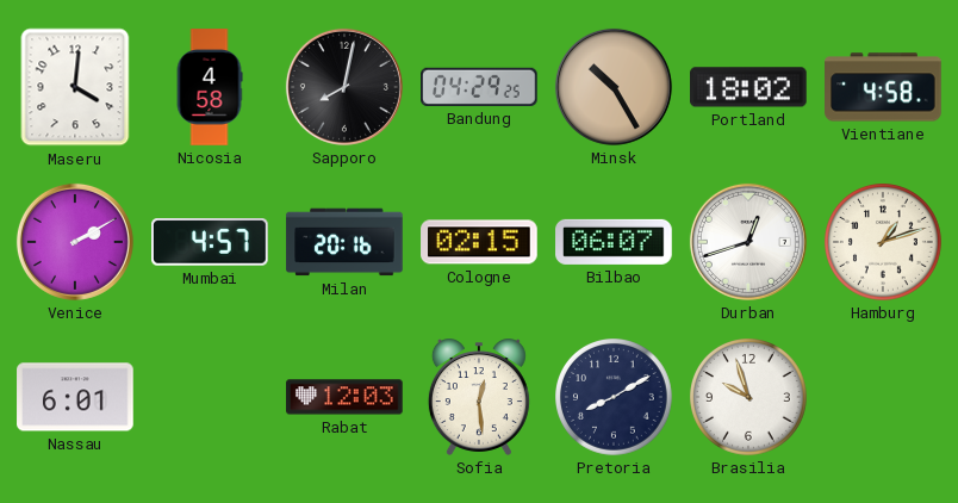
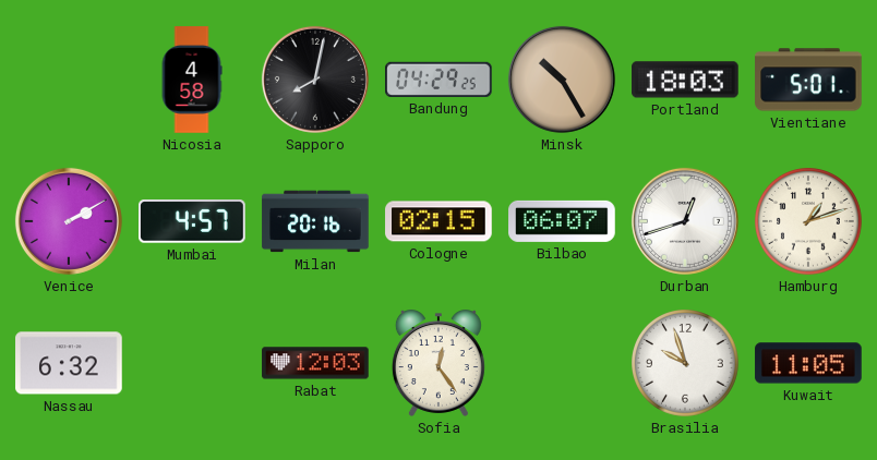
Maseru: 4:01 -> none (75, 87)
Portland: 18:02 -> 18:03 (685, 80)
Vientiane: 4:58 -> 5:01 (808, 80)
Nassau: 6:01 -> 6:32 (69, 363)
Sofia: 12:29 -> 12:24 (438, 363)
Pretoria: 8:10 -> none (615, 398)
Kuwait: none -> 11:05 (808, 363)
